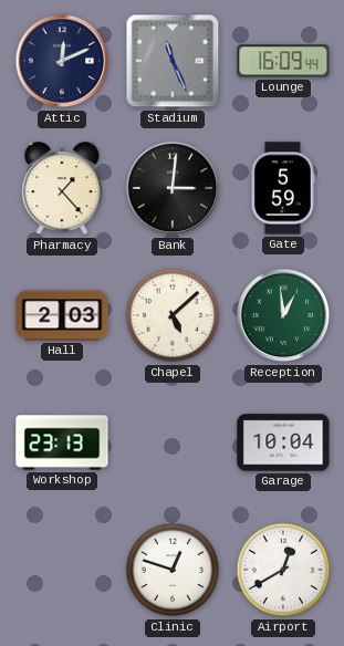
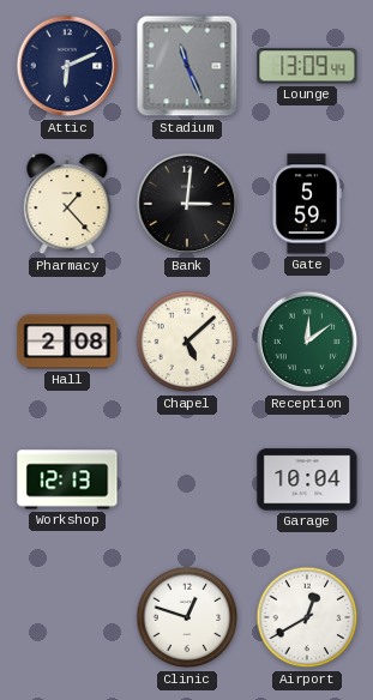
Attic: 12:11 -> 6:11 (67, 66)
Lounge: 16:09 -> 13:09 (307, 66)
Hall: 2:03 -> 2:08 (67, 342)
Reception: 12:59 -> 12:09 (307, 342)
Workshop: 23:13 -> 12:13 (67, 479)
